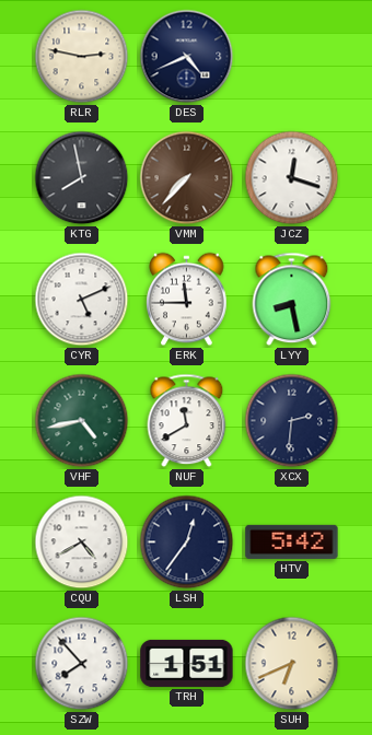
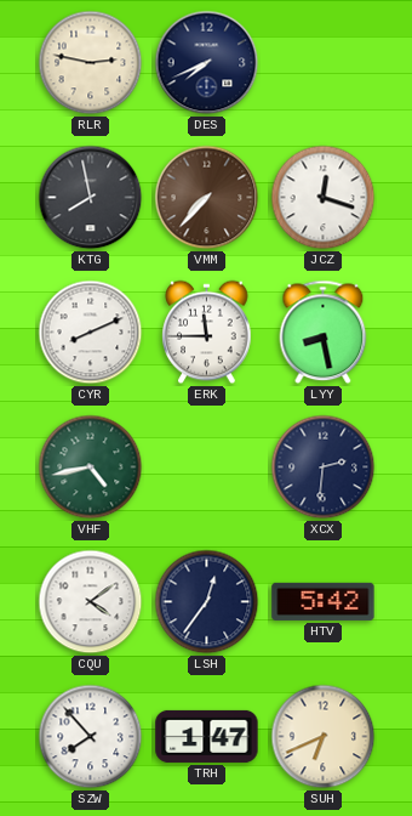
DES: 4:41 -> 7:41 (207, 63)
CYR: 5:11 -> 8:11 (91, 333)
NUF: 11:40 -> none (187, 421)
CQU: 4:40 -> 4:09 (91, 602)
TRH: 1:51 -> 1:47 (207, 736)
